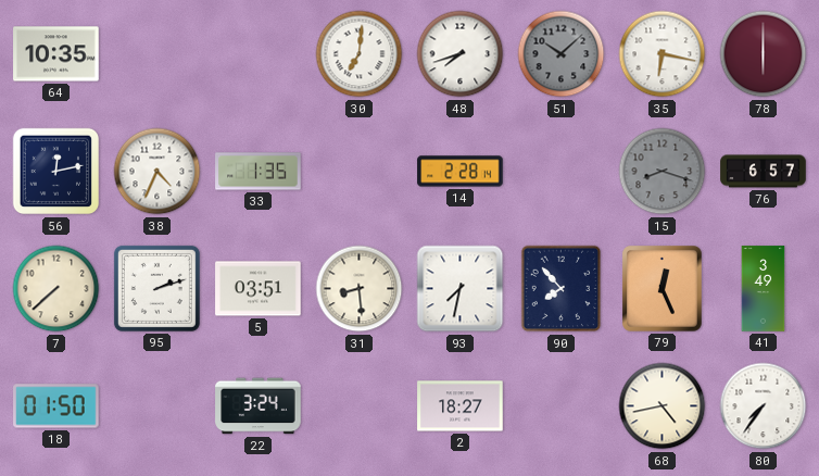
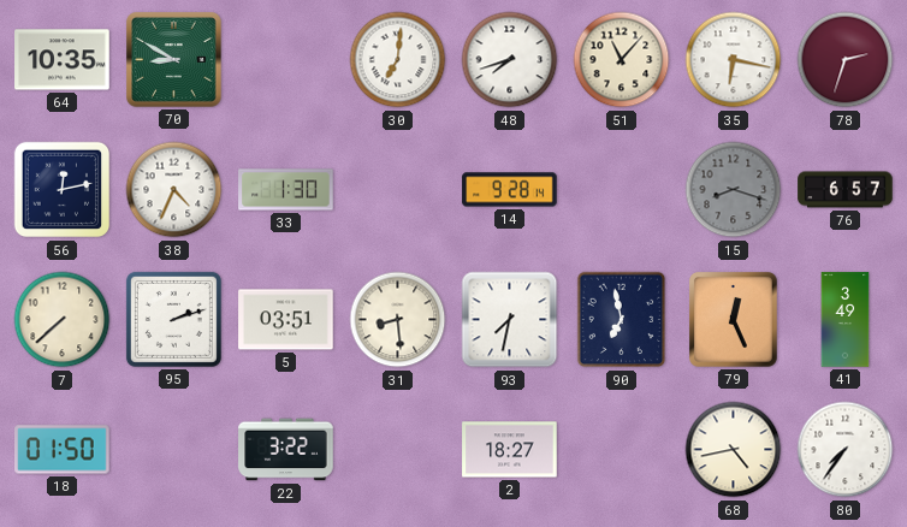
70: none -> 8:50 (174, 60)
51: 10:08 -> 11:07 (622, 60)
51 dial: grey -> cream (622, 60)
78: 6:00 -> 2:33 (846, 60)
33: 1:35 -> 1:30 (286, 190)
14: 2:28 -> 9:28 (510, 190)
90: 7:53 -> 6:58 (622, 320)
22: 3:24 -> 3:22 (286, 450)
